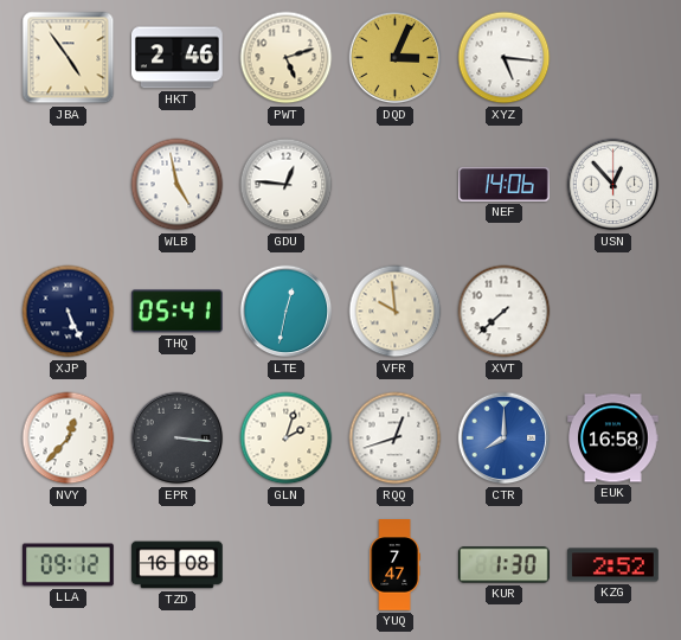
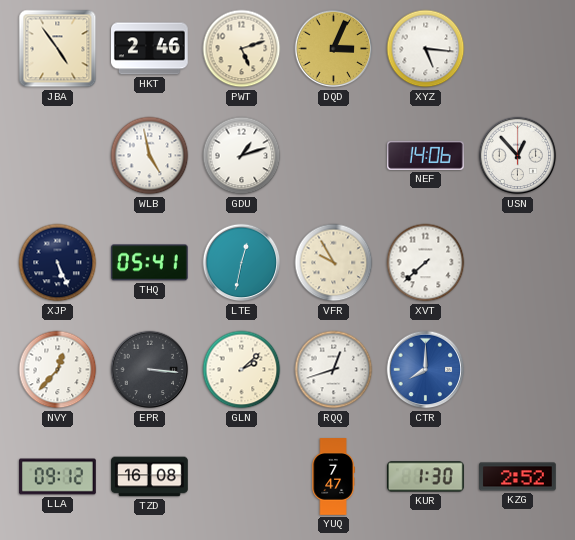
GDU: 12:46 -> 1:12 (242, 156)
VFR: 9:59 -> 9:55 (334, 263)
GLN: 2:03 -> 2:08 (242, 370)
EUK: 16:58 -> none (613, 439)
